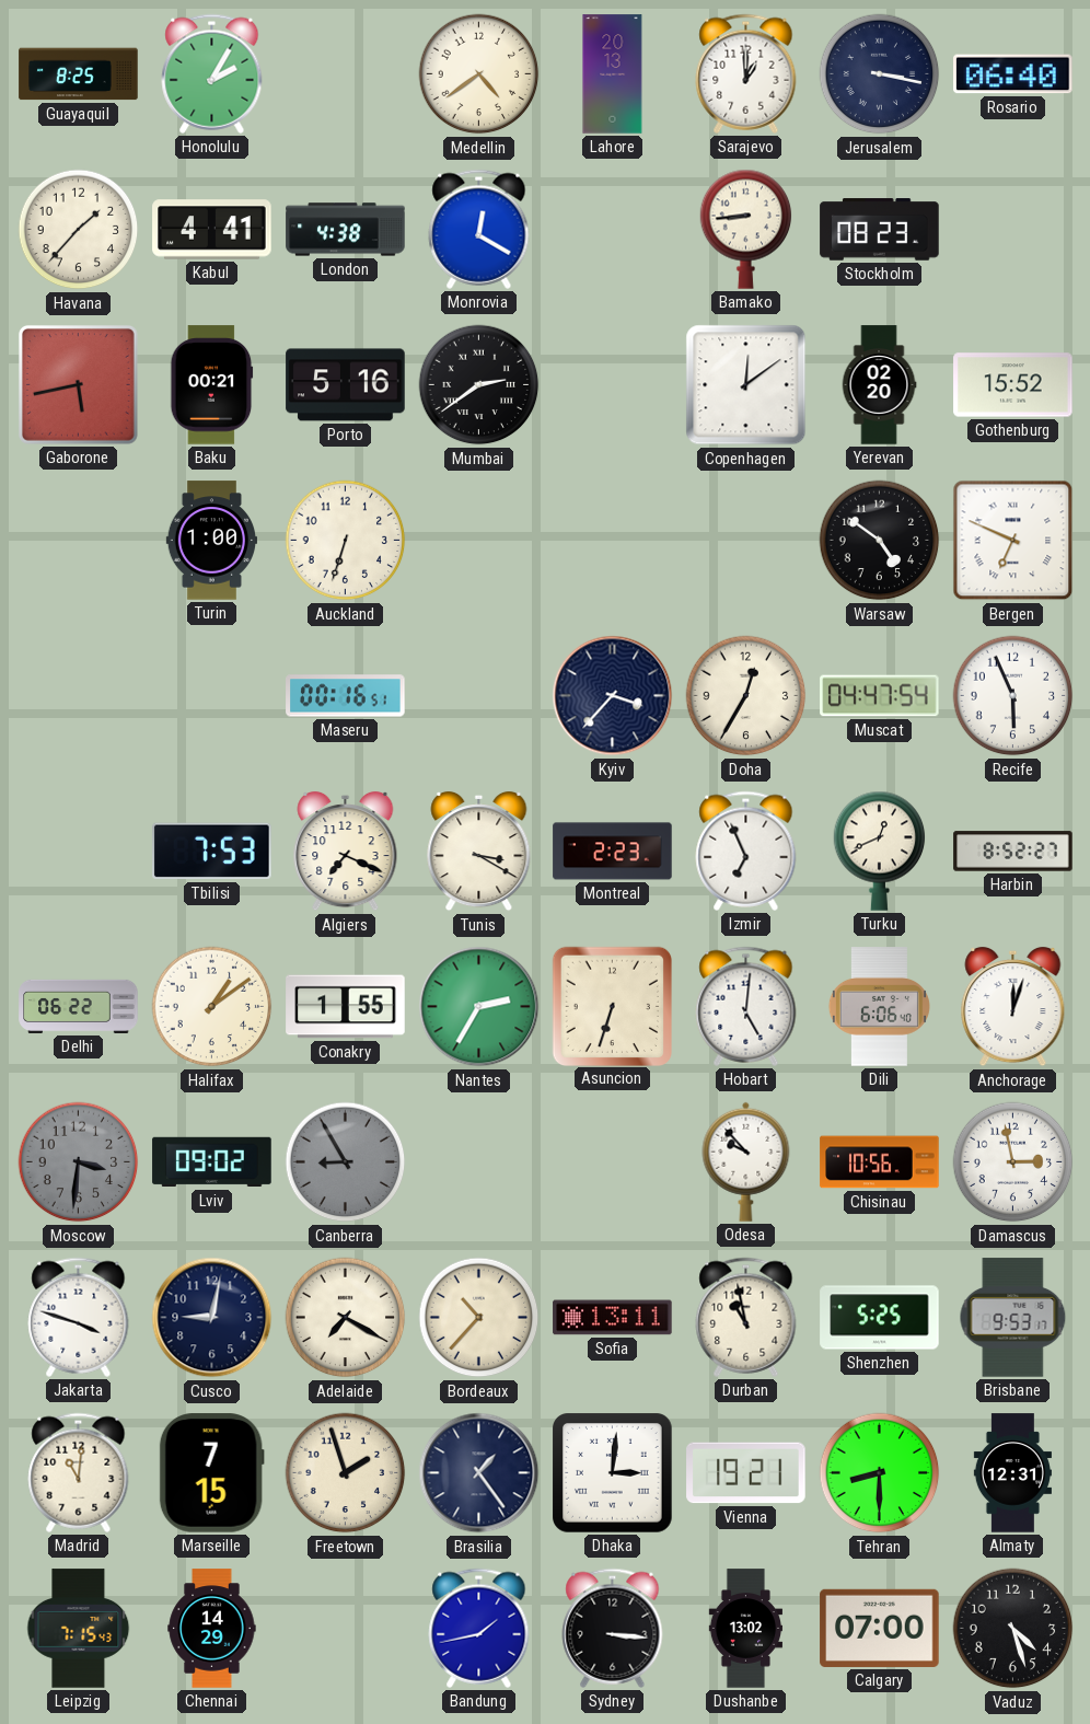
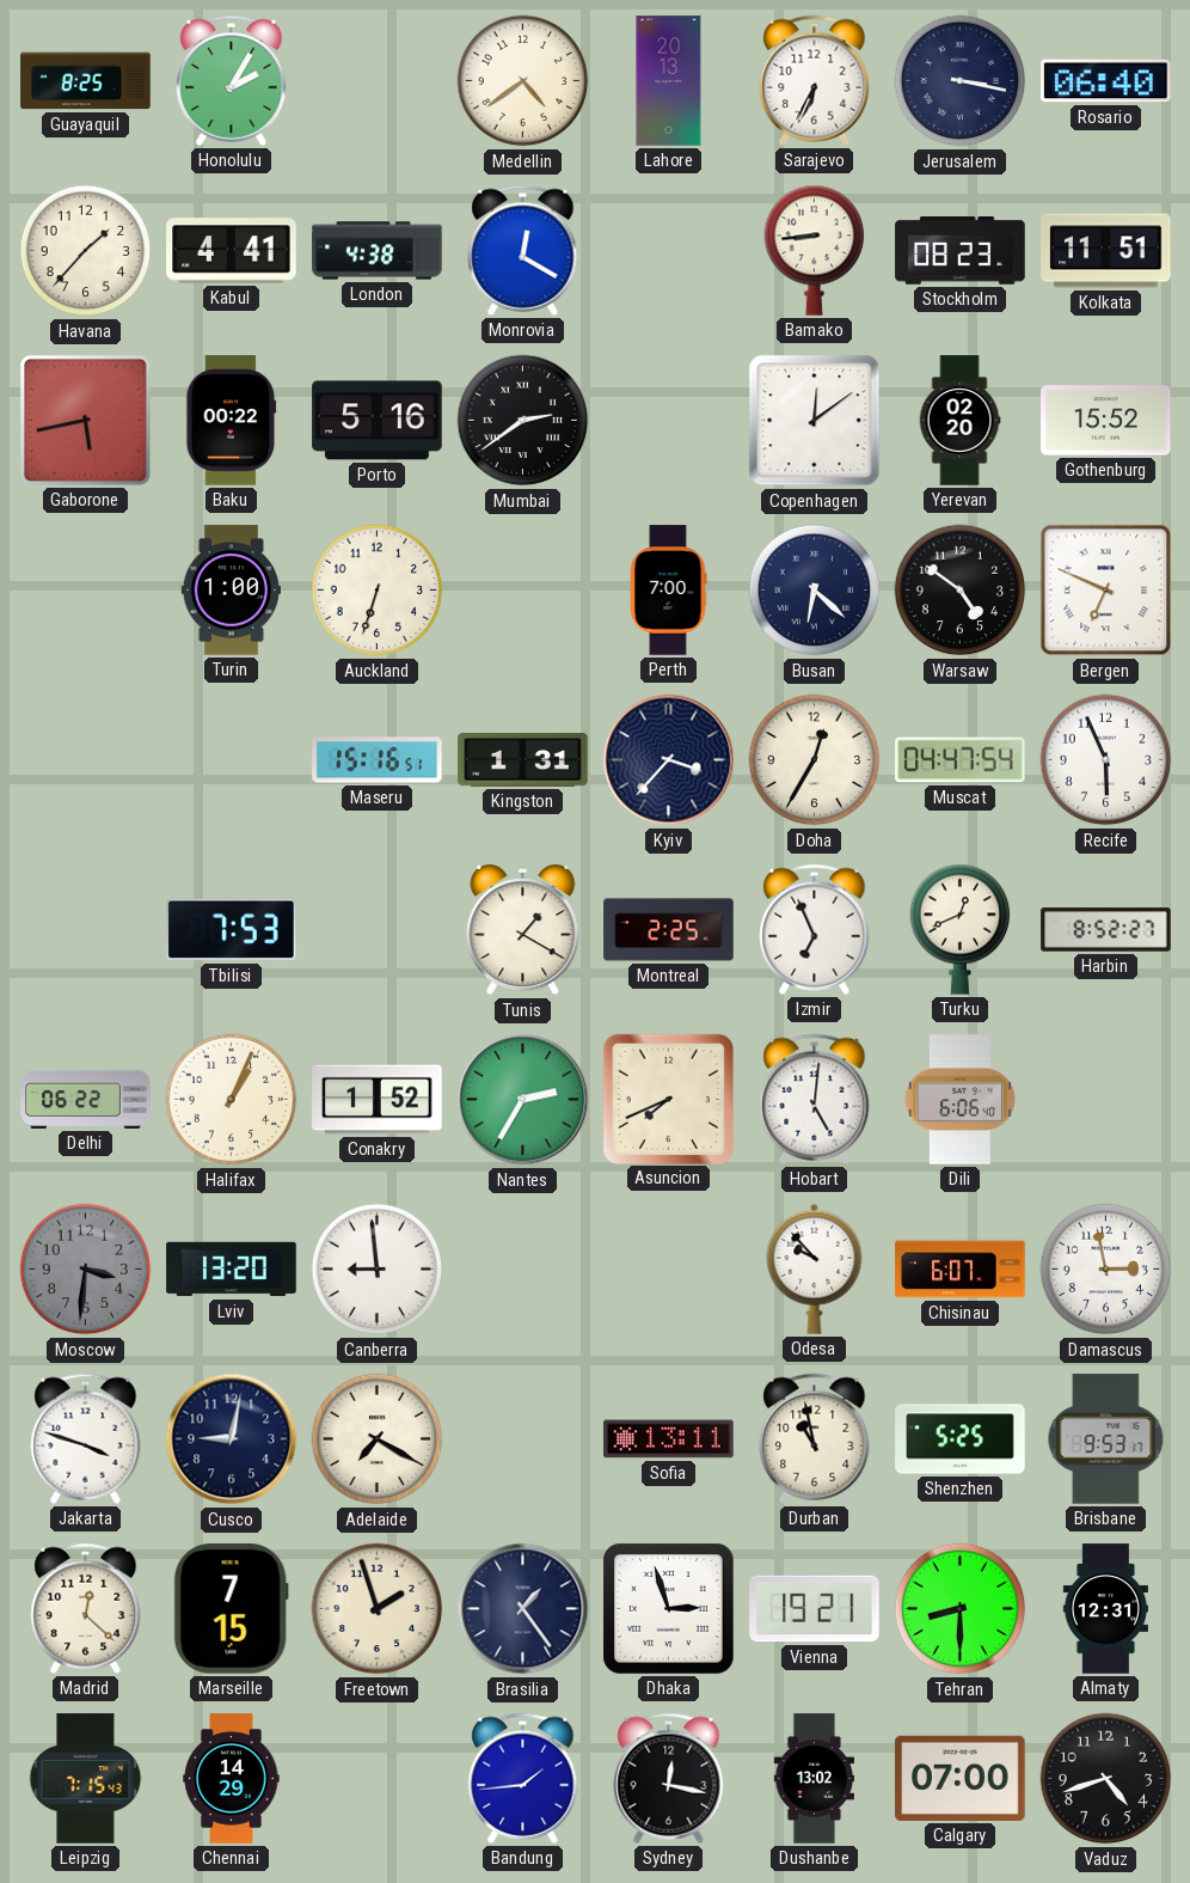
Sarajevo: 1:00 -> 6:34 (815, 80)
Kolkata: none -> 11:51 (1106, 251)
Baku: 00:21 -> 00:22 (232, 421)
Perth: none -> 7:00 (668, 591)
Busan: none -> 6:22 (815, 591)
Maseru: 00:16 -> 15:16 (378, 760)
Kingston: none -> 1:31 (523, 760)
Algiers: 7:19 -> none (346, 852)
Tunis: 3:20 -> 1:20 (523, 930)
Montreal: 2:23 -> 2:25 (669, 930)
Halifax: 1:09 -> 1:04 (232, 1100)
Conakry: 1:55 -> 1:52 (378, 1100)
Asuncion: 6:33 -> 7:41 (668, 1099)
Anchorage: 12:03 -> none (1013, 1007)
Lviv: 09:02 -> 13:20 (232, 1270)
Canberra: 8:55 -> 8:59 (378, 1270)
Canberra dial: grey -> white (378, 1270)
Chisinau: 10:56 -> 6:07 (961, 1270)
Bordeaux: 10:37 -> none (479, 1318)
Madrid: 11:01 -> 12:22 (86, 1608)
Dhaka: 3:01 -> 2:57 (669, 1609)
Bandung: 1:43 -> 1:44 (523, 1778)
Sydney: 3:16 -> 12:17 (669, 1778)
Vaduz: 4:27 -> 4:42 (1106, 1779)
